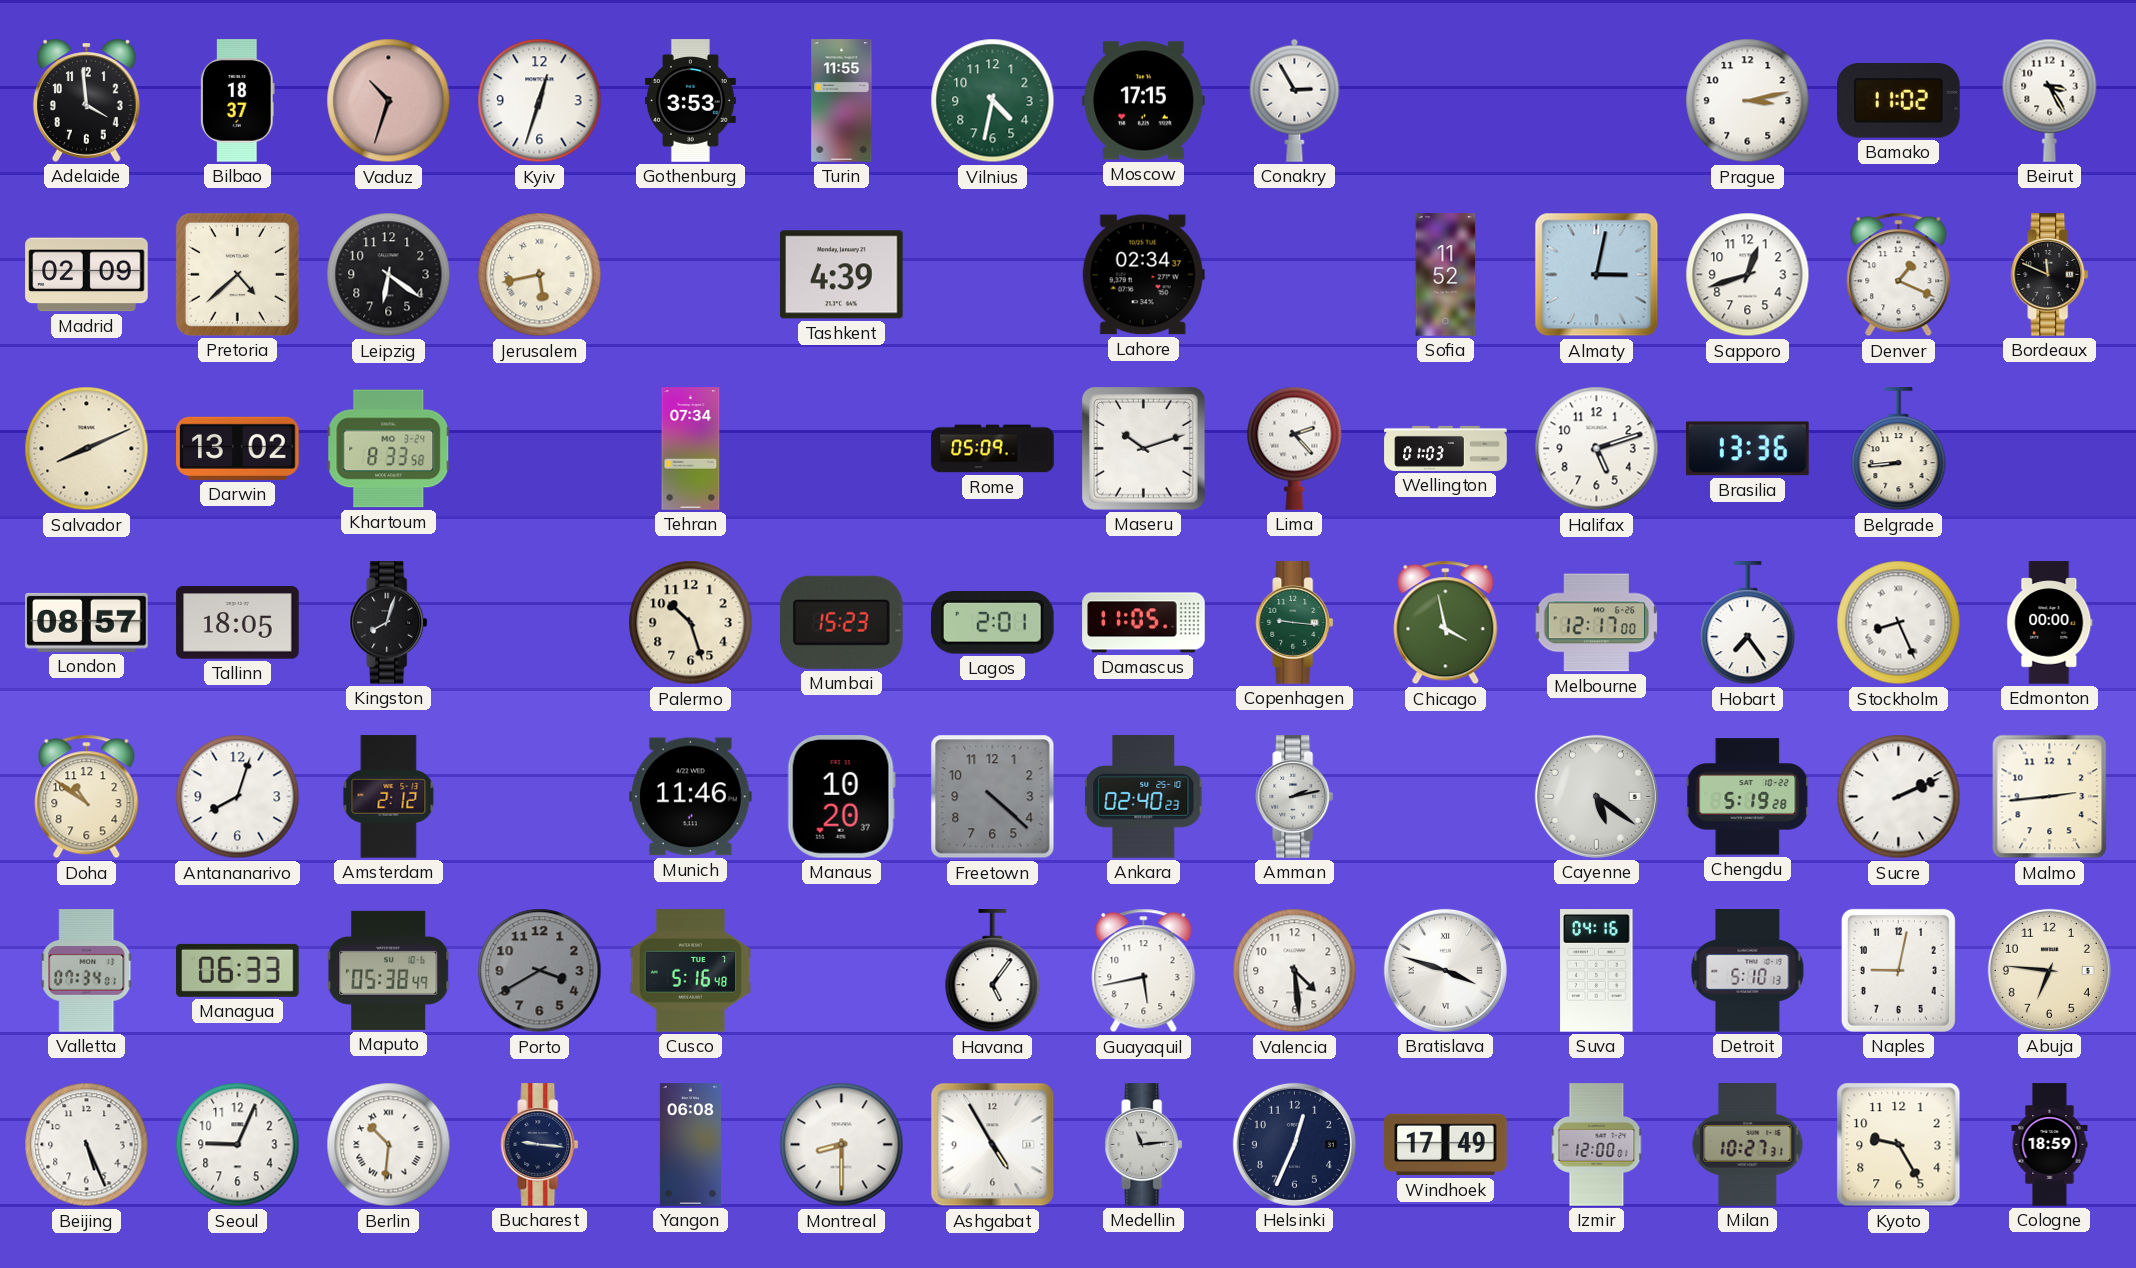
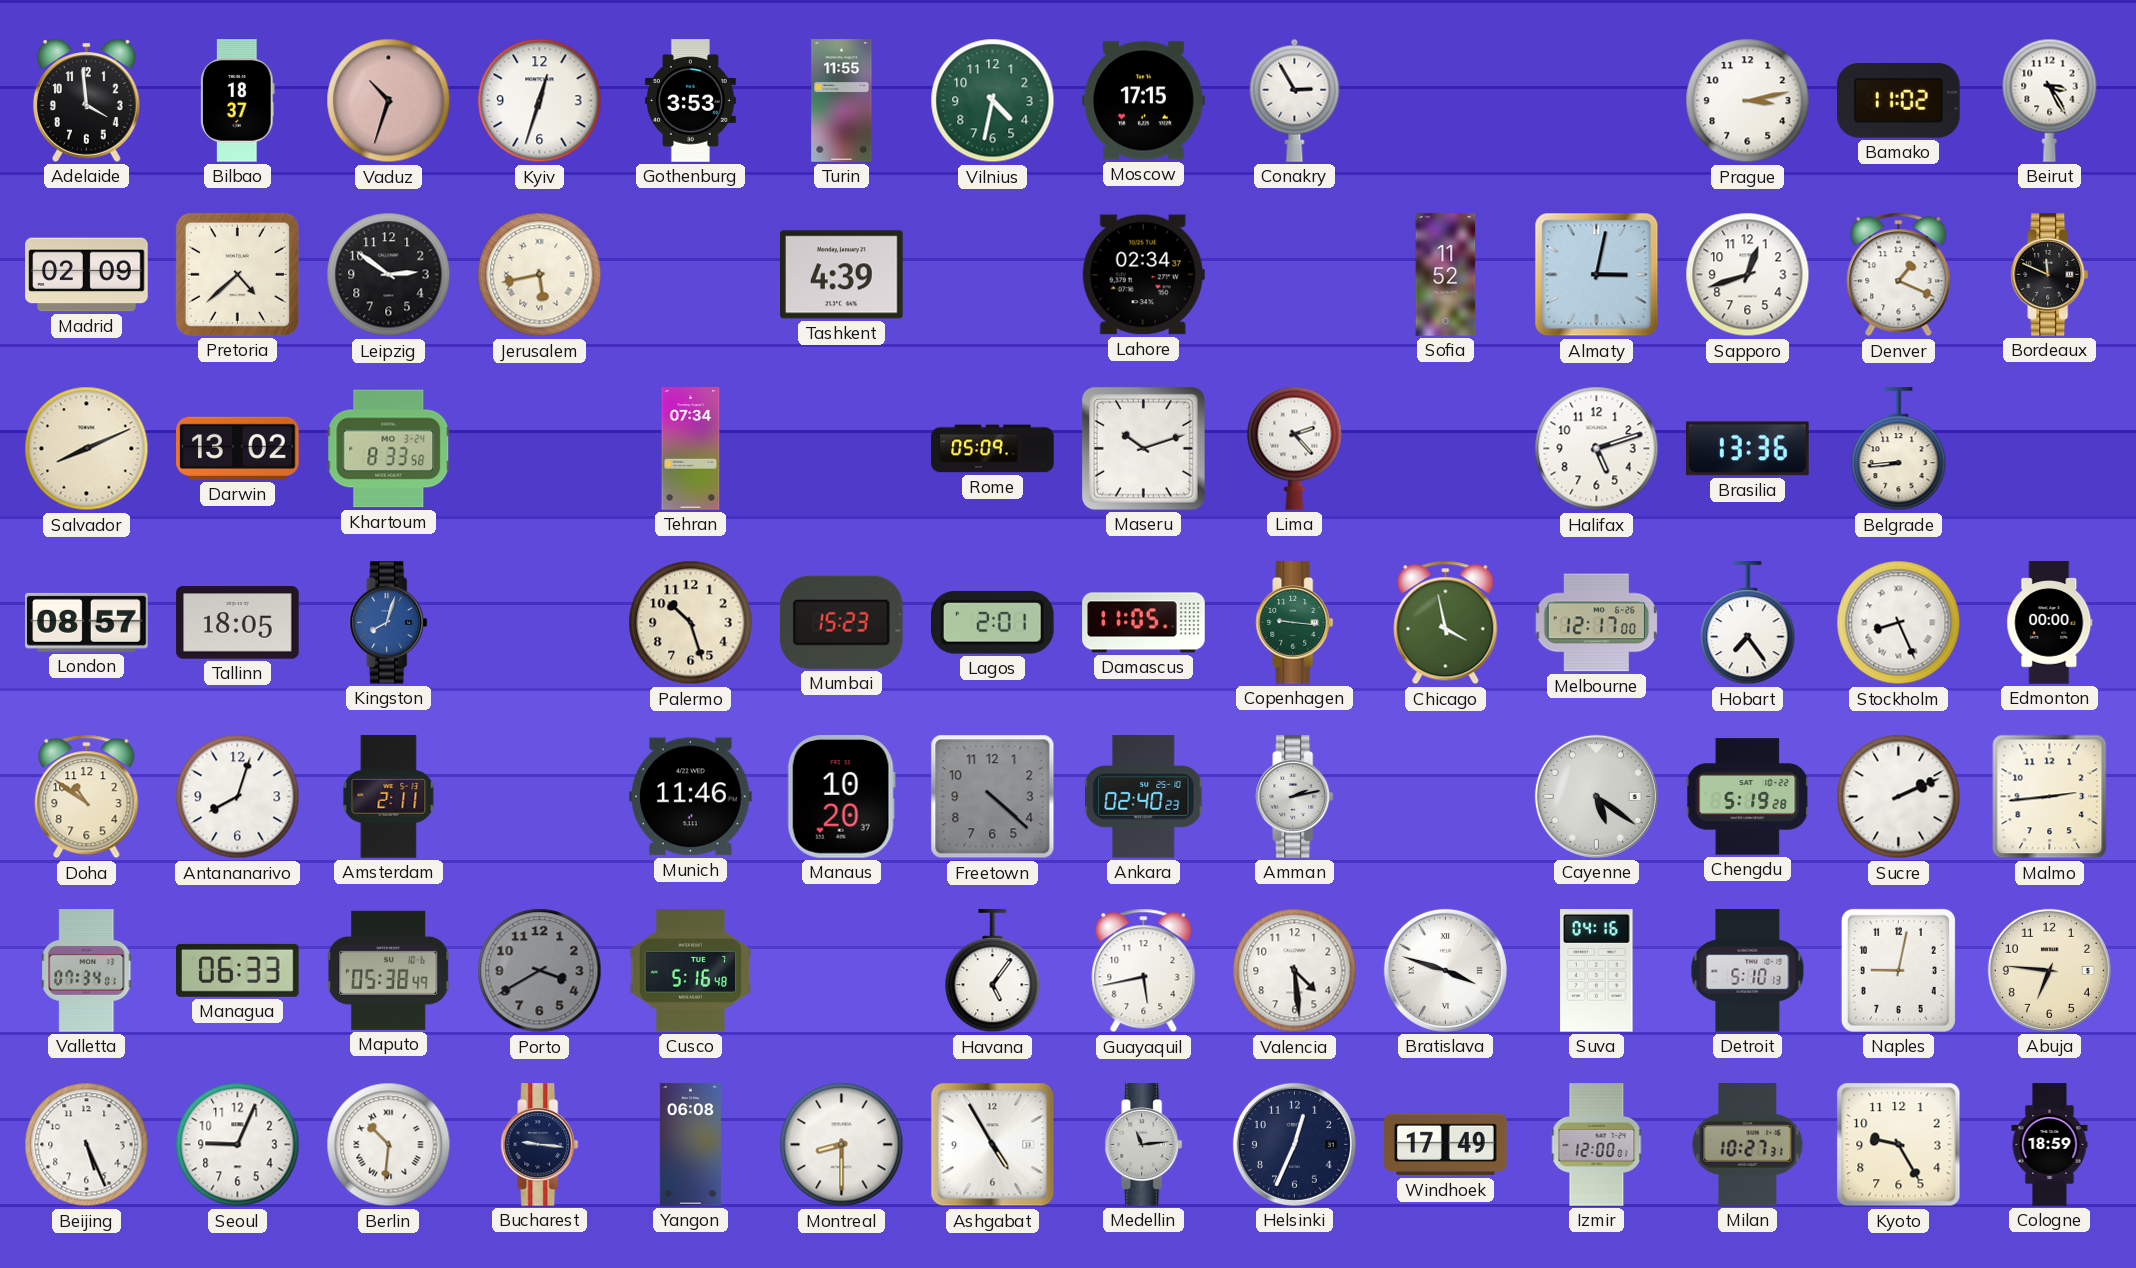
Leipzig: 6:21 -> 2:51 (389, 275)
Wellington: 01:03 -> none (1446, 448)
Kingston dial: black -> blue (389, 623)
Amsterdam: 2:12 -> 2:11 (389, 797)
